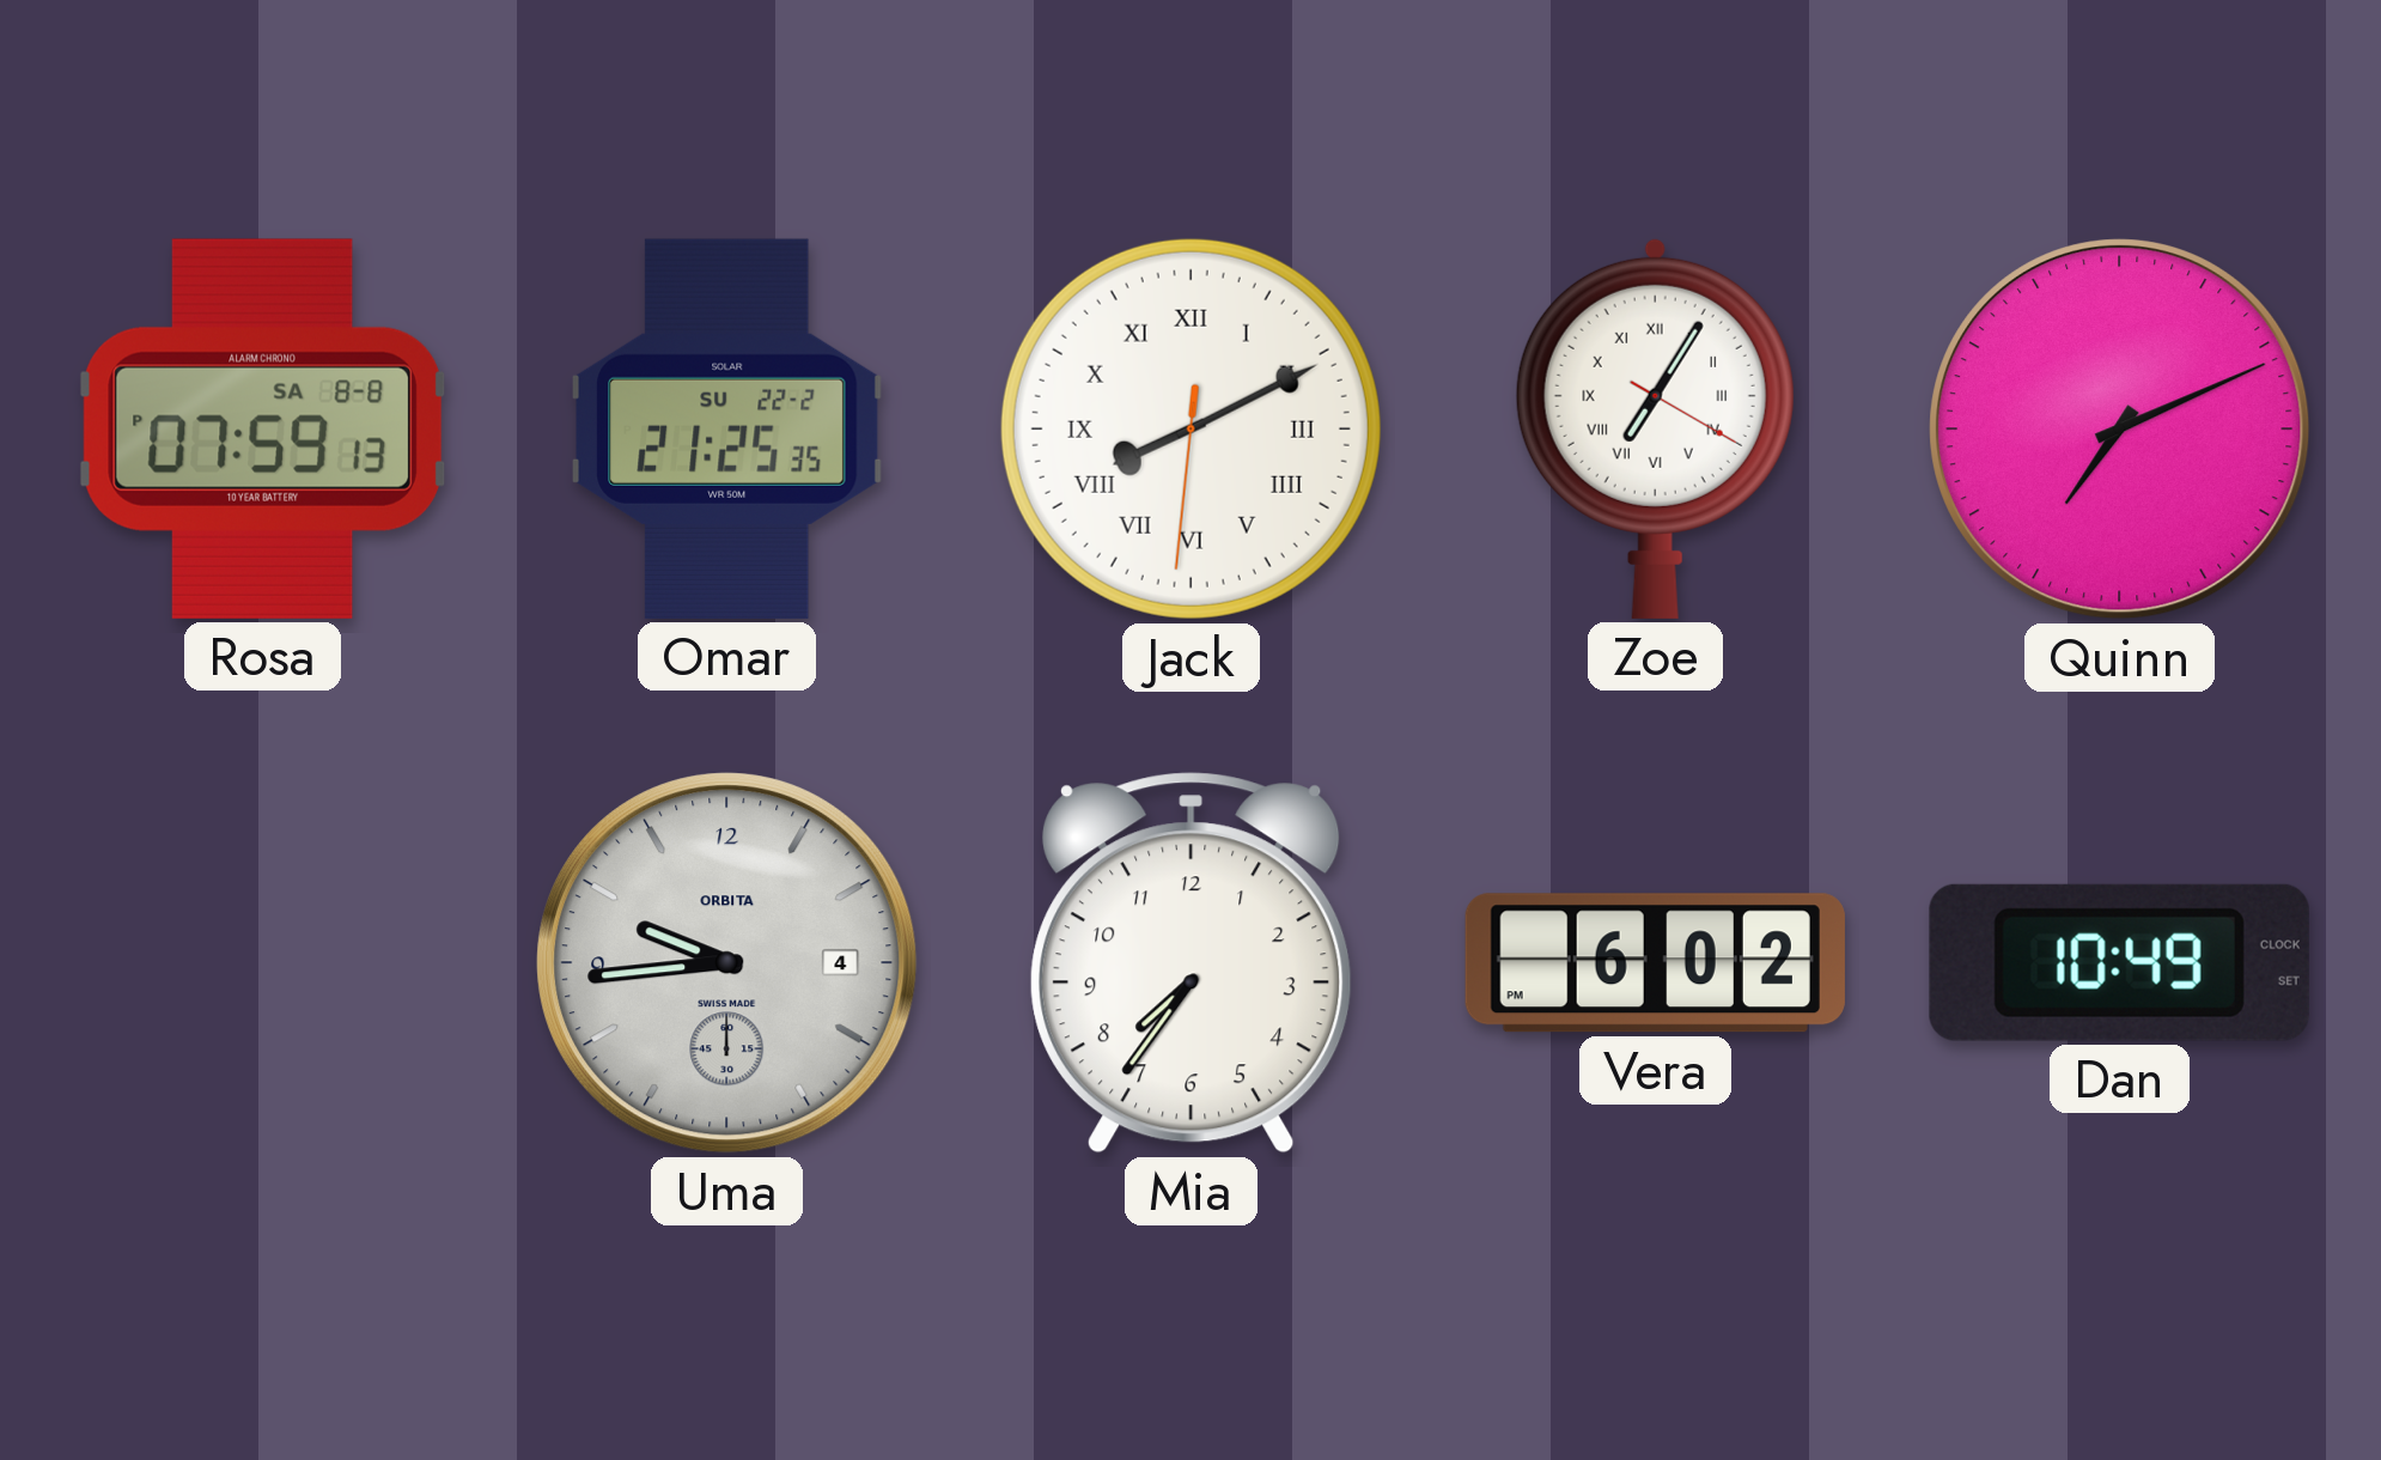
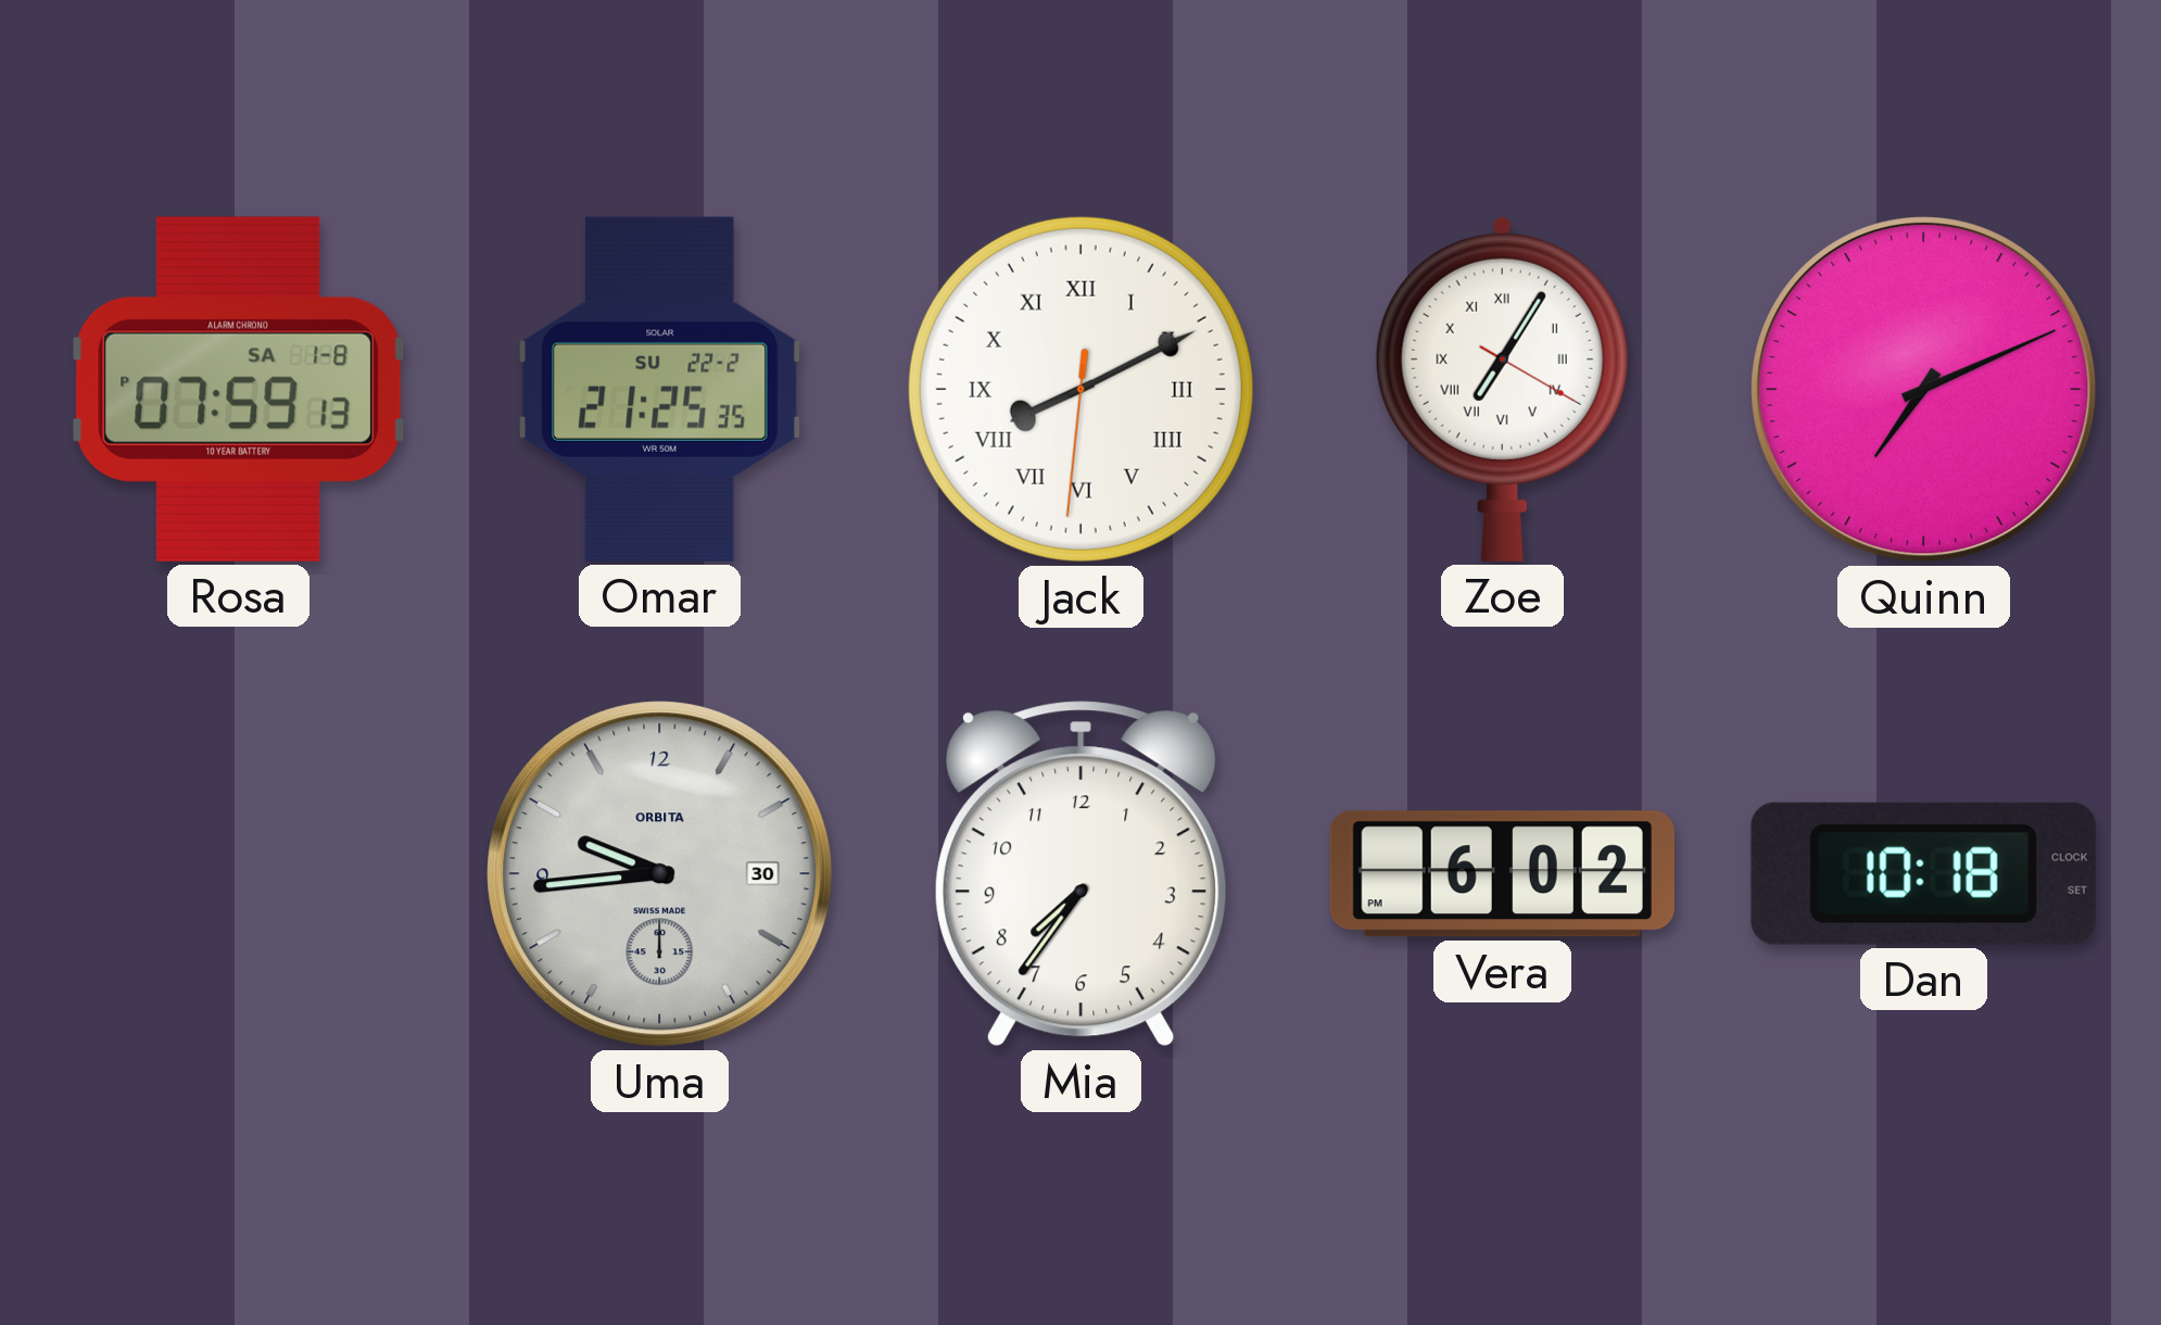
Rosa date: SA 8-8 -> SA 1-8 (238, 389)
Uma date: 4 -> 30 (660, 874)
Dan: 10:49 -> 10:18 (1923, 873)
